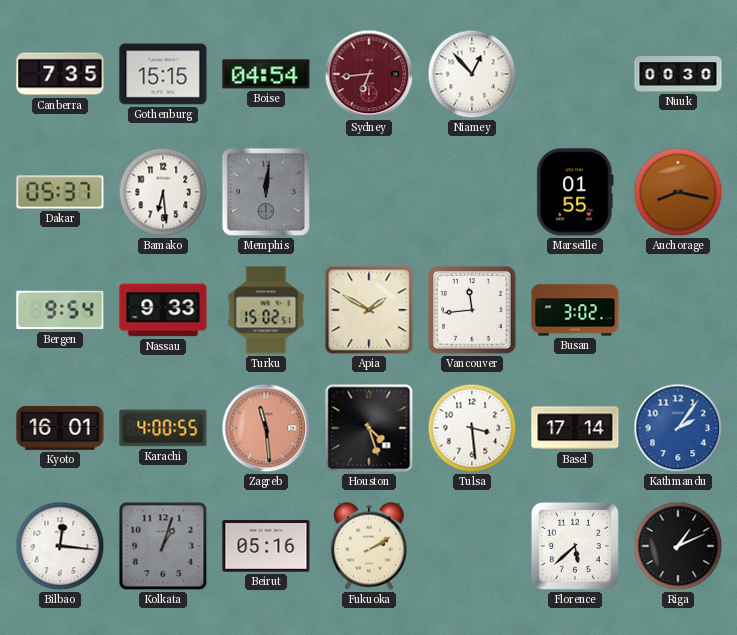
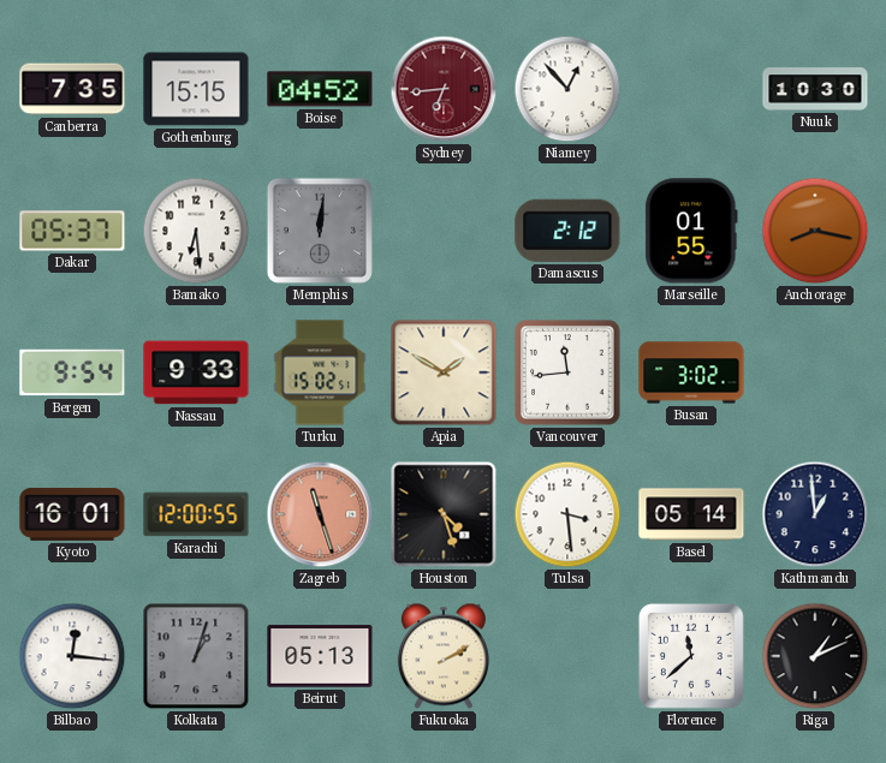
Boise: 04:54 -> 04:52 (320, 89)
Nuuk: 00:30 -> 10:30 (815, 89)
Damascus: none -> 2:12 (567, 231)
Karachi: 4:00 -> 12:00 (196, 514)
Zagreb: 11:29 -> 11:27 (320, 514)
Basel: 17:14 -> 05:14 (691, 514)
Kathmandu: 2:06 -> 12:59 (815, 514)
Kathmandu dial: blue -> navy (815, 514)
Beirut: 05:16 -> 05:13 (320, 656)
Florence: 5:38 -> 11:38 (691, 656)
